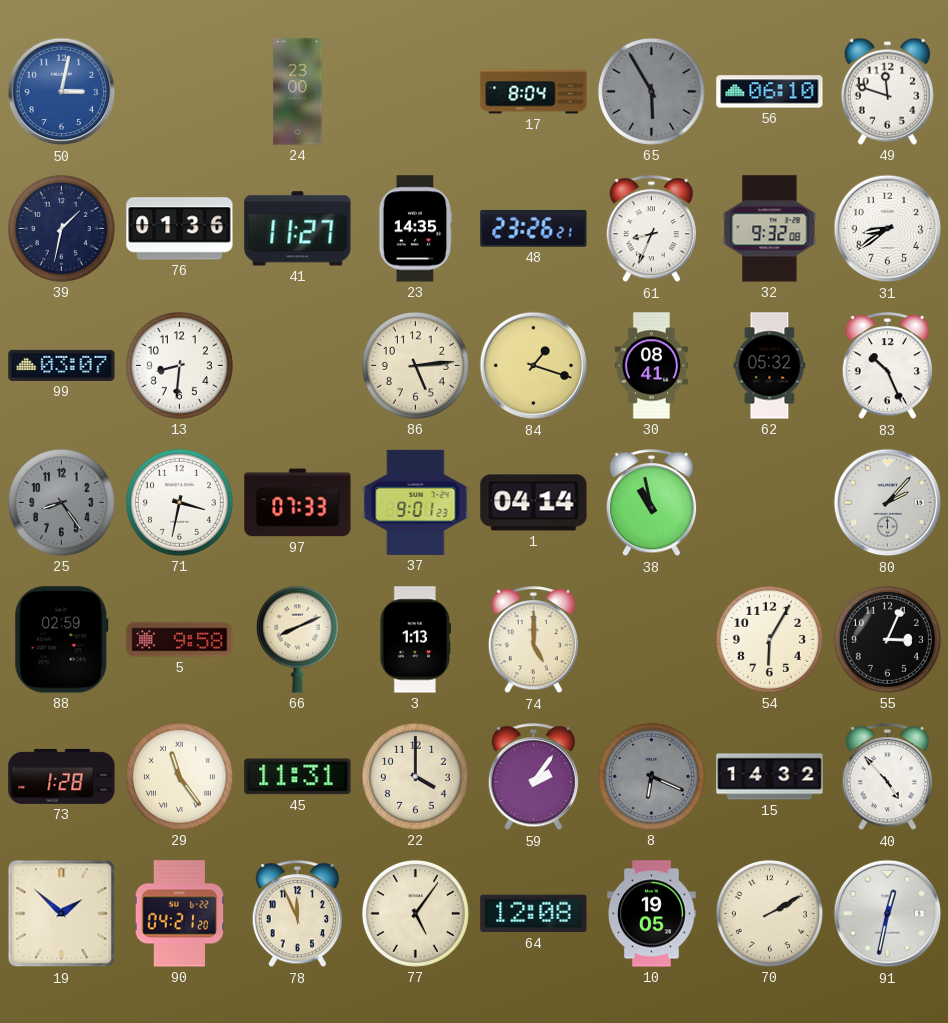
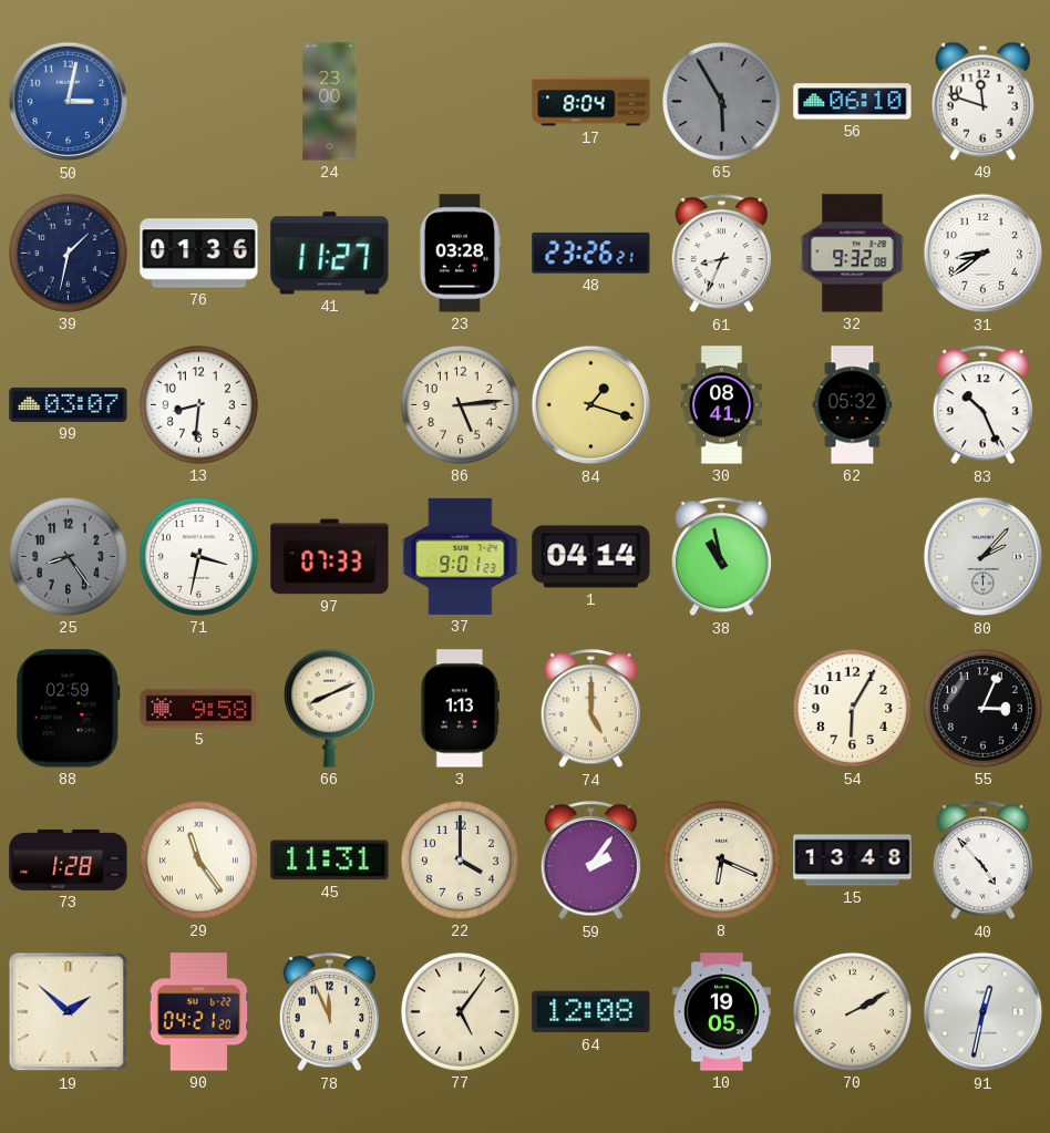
23: 14:35 -> 03:28 (460, 254)
8 dial: grey -> cream (721, 859)
15: 14:32 -> 13:48 (853, 861)
